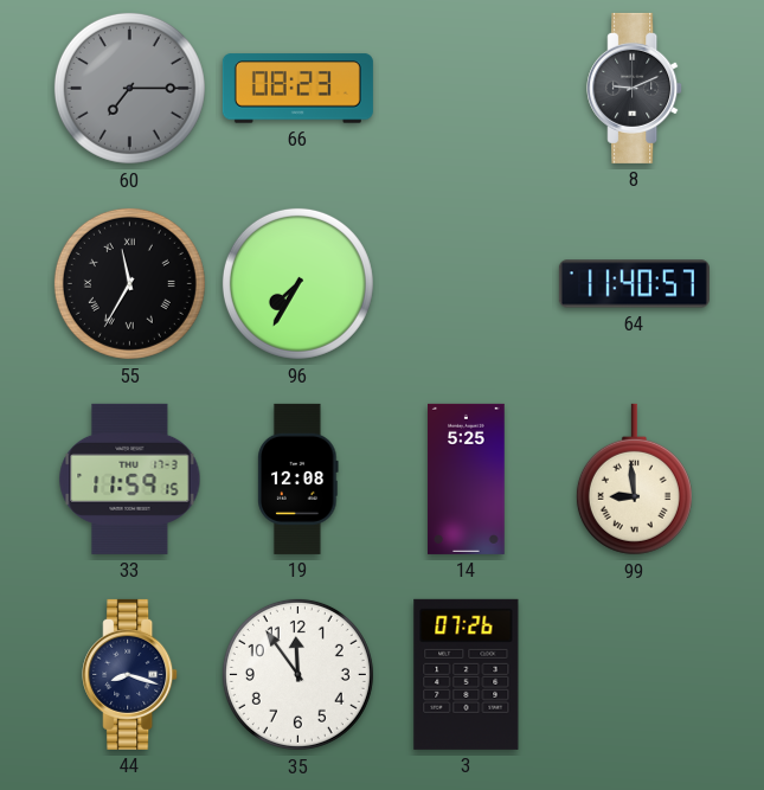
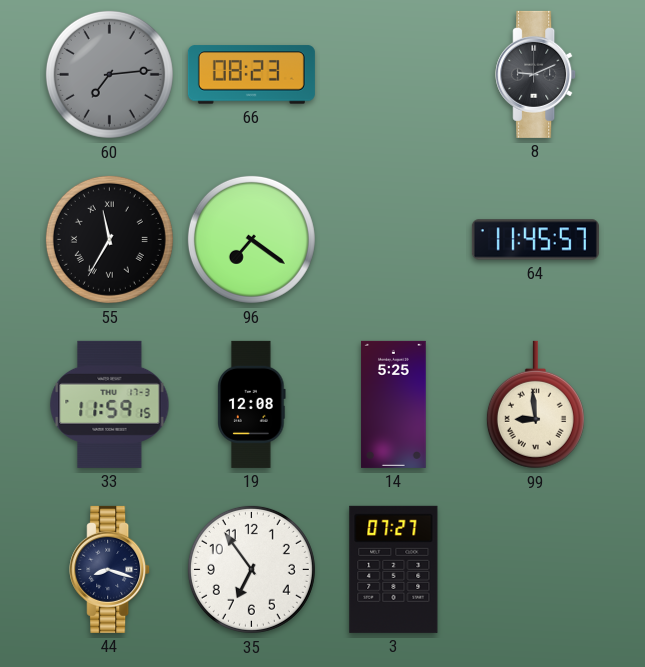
60: 7:15 -> 7:14 (109, 74)
96: 7:35 -> 7:21 (251, 239)
64: 11:40 -> 11:45 (535, 240)
35: 11:54 -> 6:54 (251, 569)
3: 07:26 -> 07:27 (394, 569)
